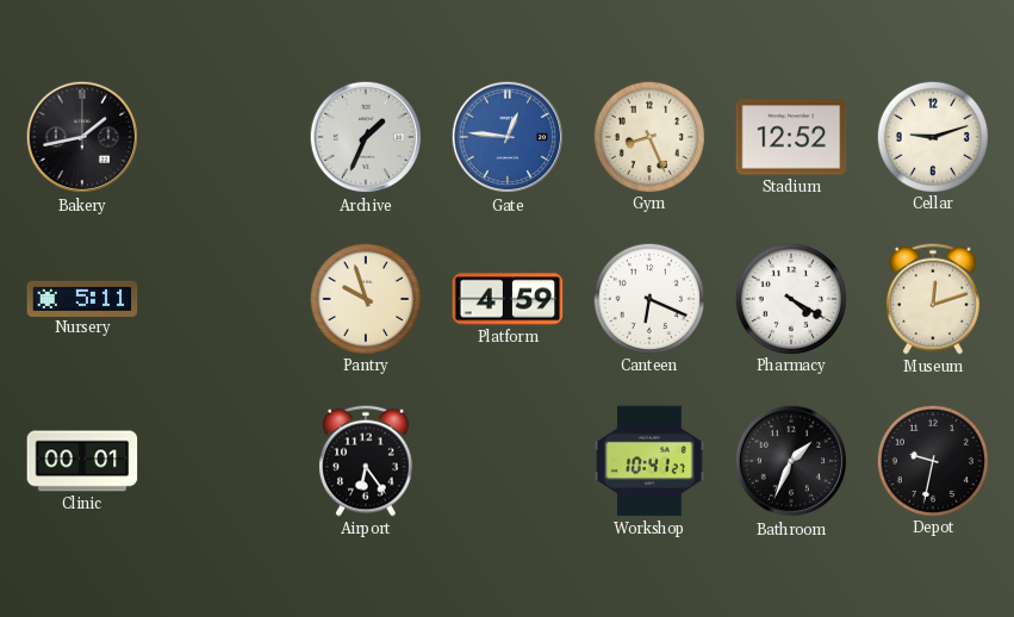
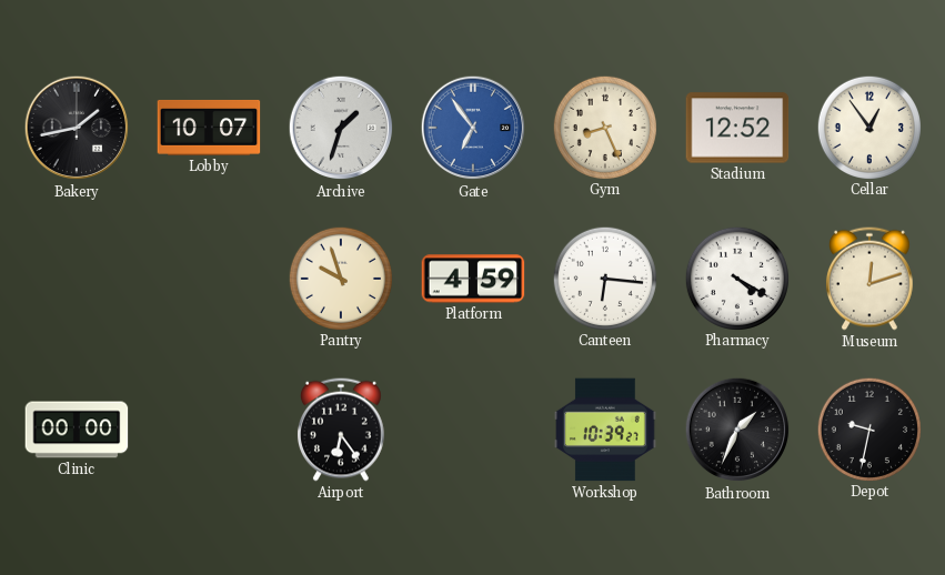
Lobby: none -> 10:07 (209, 128)
Archive: 1:34 -> 1:33 (341, 128)
Gate: 12:46 -> 6:54 (473, 128)
Cellar: 9:12 -> 12:54 (868, 127)
Nursery: 5:11 -> none (82, 298)
Canteen: 6:19 -> 6:16 (604, 278)
Clinic: 00:01 -> 00:00 (77, 430)
Workshop: 10:41 -> 10:39 (606, 430)
